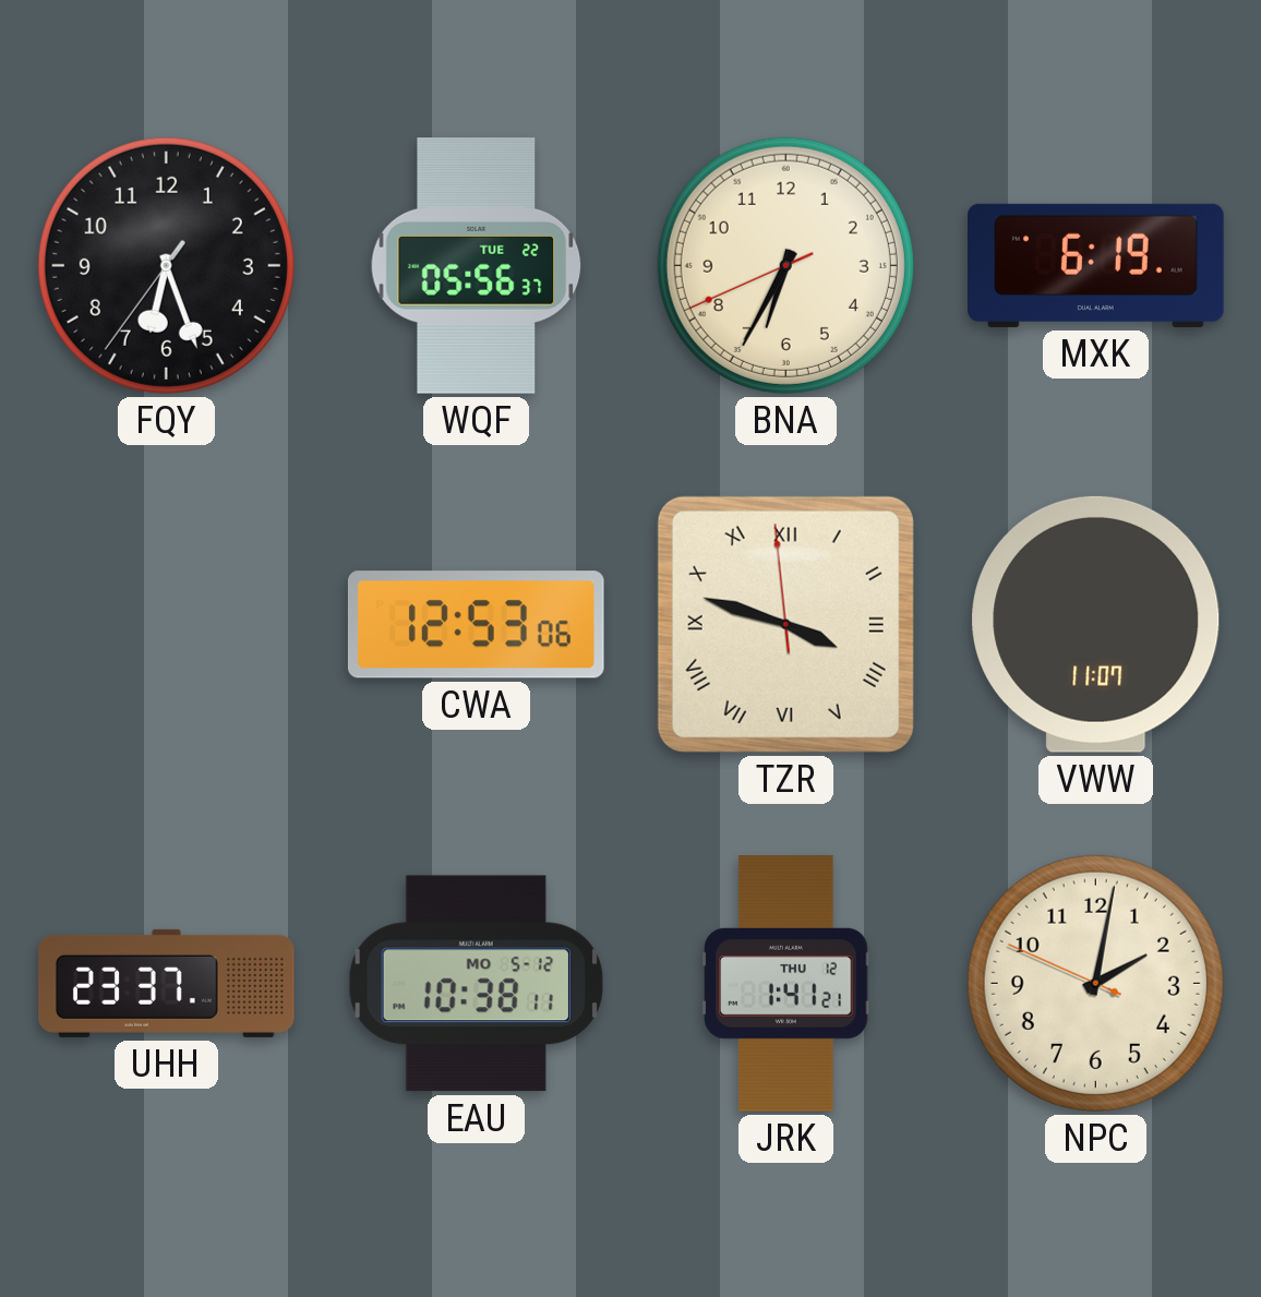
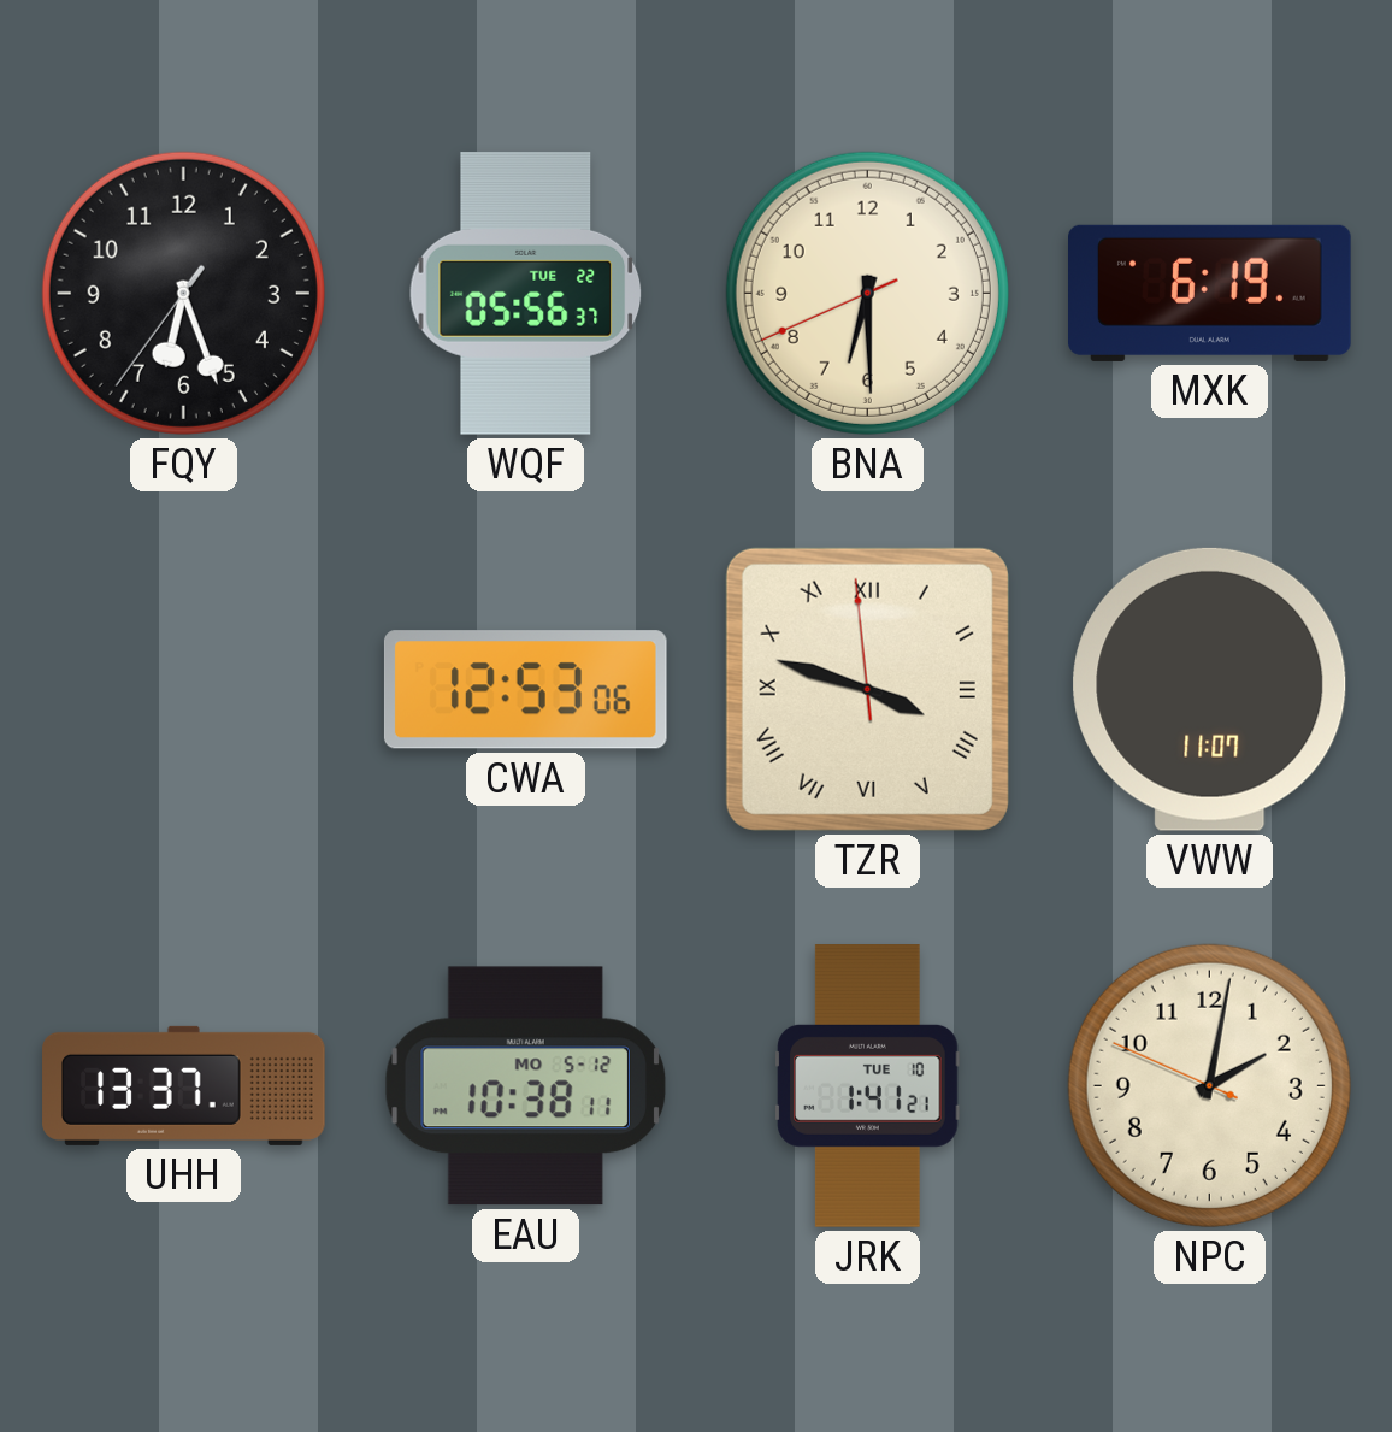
BNA: 6:34 -> 6:29 (867, 293)
UHH: 23:37 -> 13:37 (184, 1085)
JRK date: THU 12 -> TUE 10 (868, 1086)
